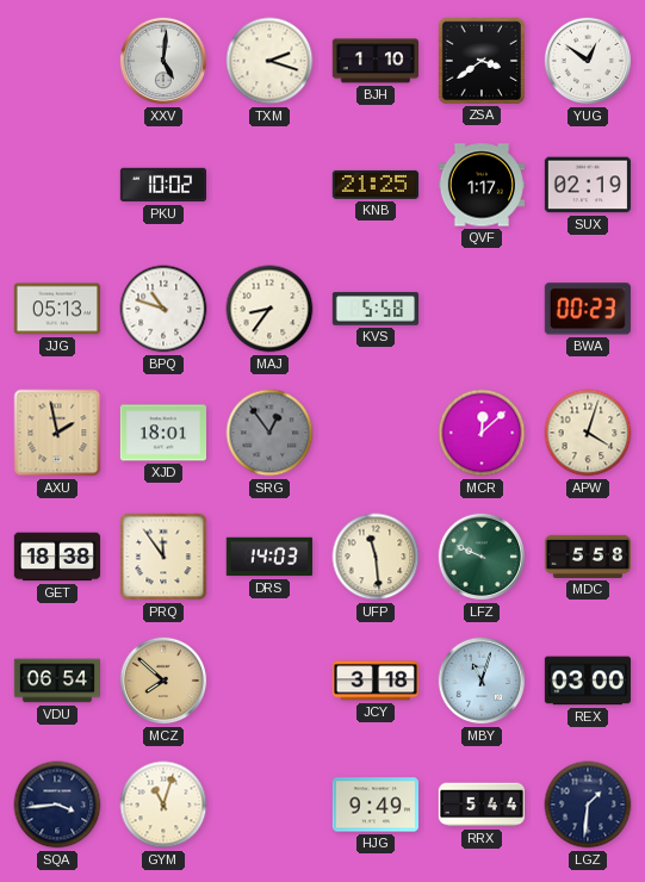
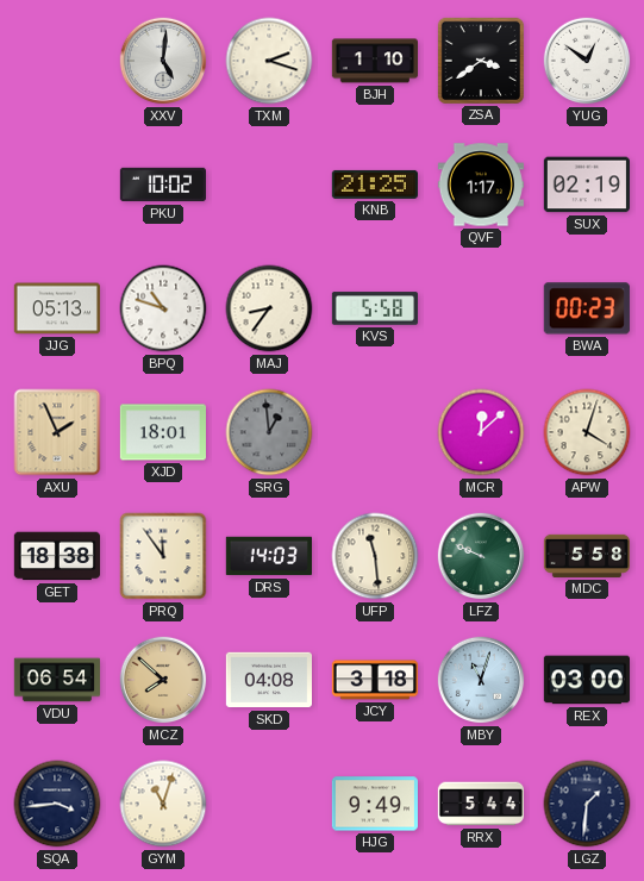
AXU: 1:58 -> 1:56 (57, 432)
SRG: 12:54 -> 12:59 (269, 432)
SKD: none -> 04:08 (268, 680)
